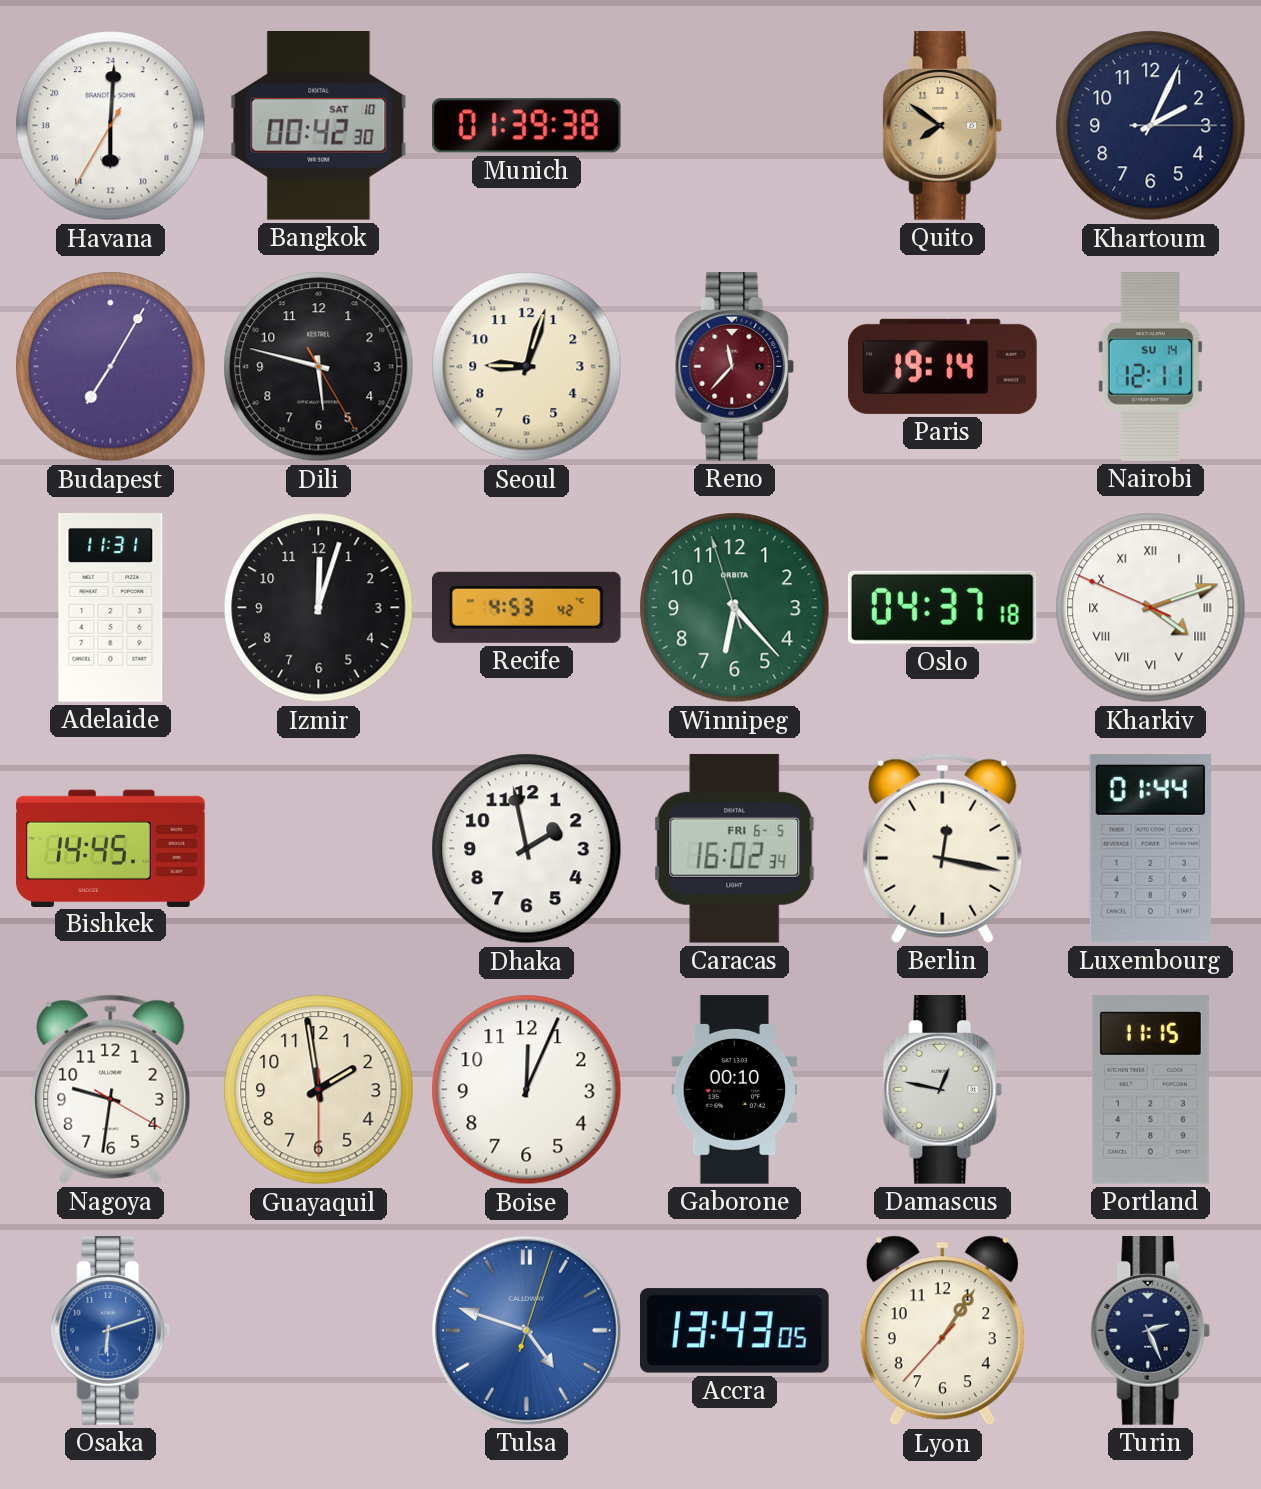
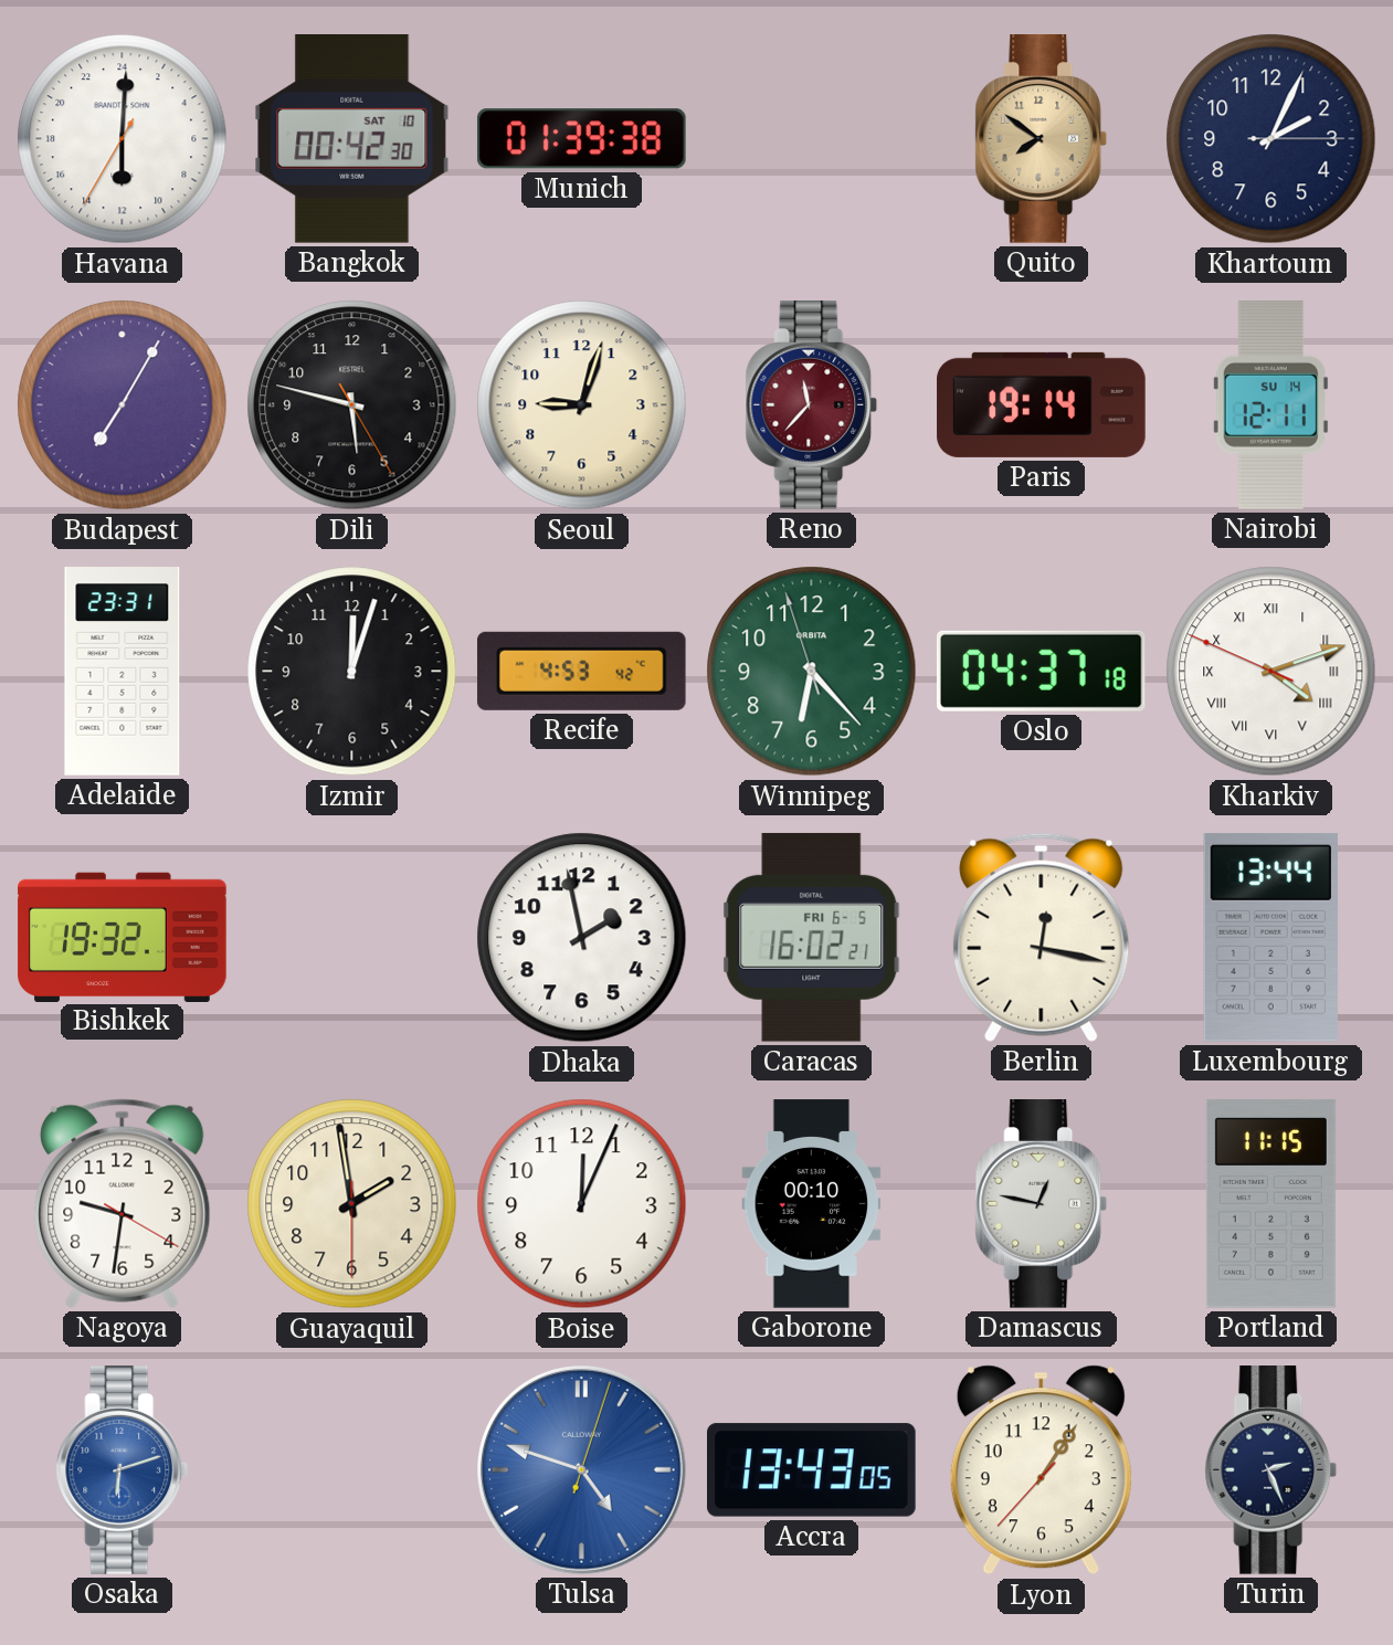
Adelaide: 11:31 -> 23:31 (123, 672)
Bishkek: 14:45 -> 19:32 (123, 937)
Caracas: 16:02:34 -> 16:02:21 (812, 937)
Luxembourg: 01:44 -> 13:44 (1270, 938)
